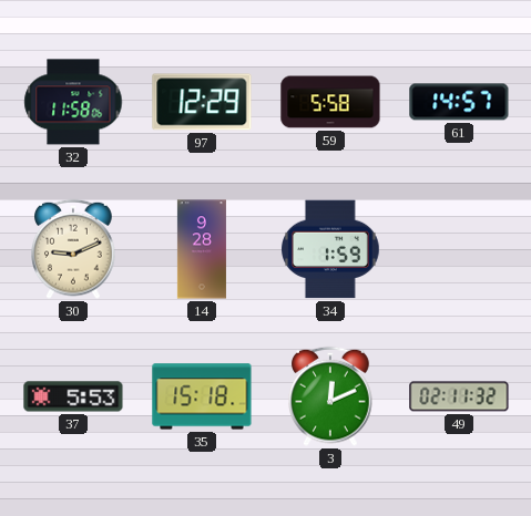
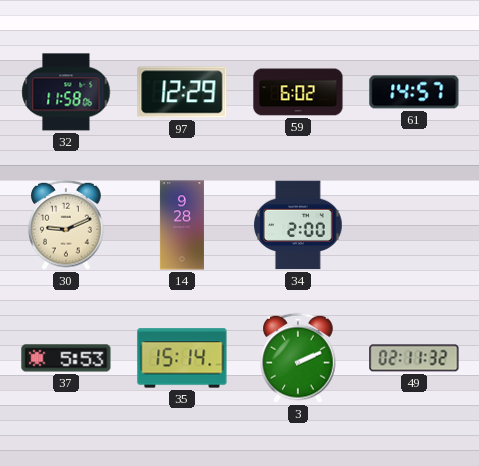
59: 5:58 -> 6:02 (298, 92)
34: 1:59 -> 2:00 (299, 225)
35: 15:18 -> 15:14 (182, 358)
3: 12:11 -> 2:11 (298, 358)
